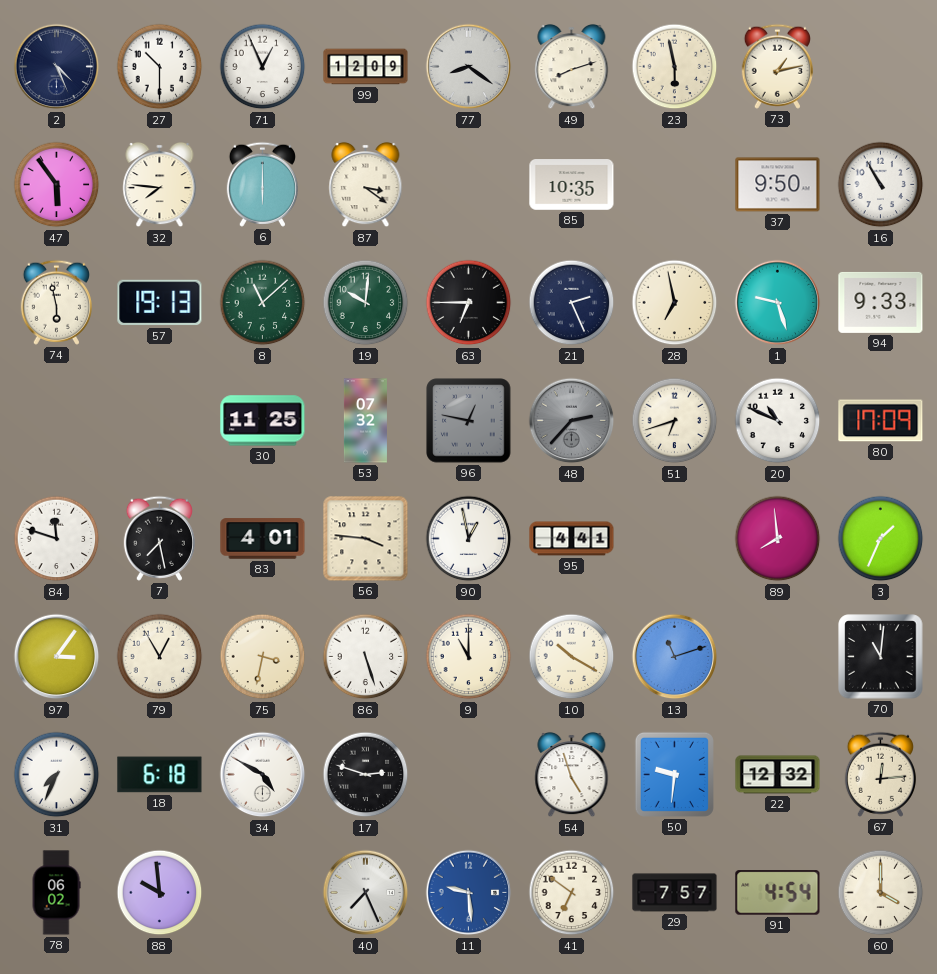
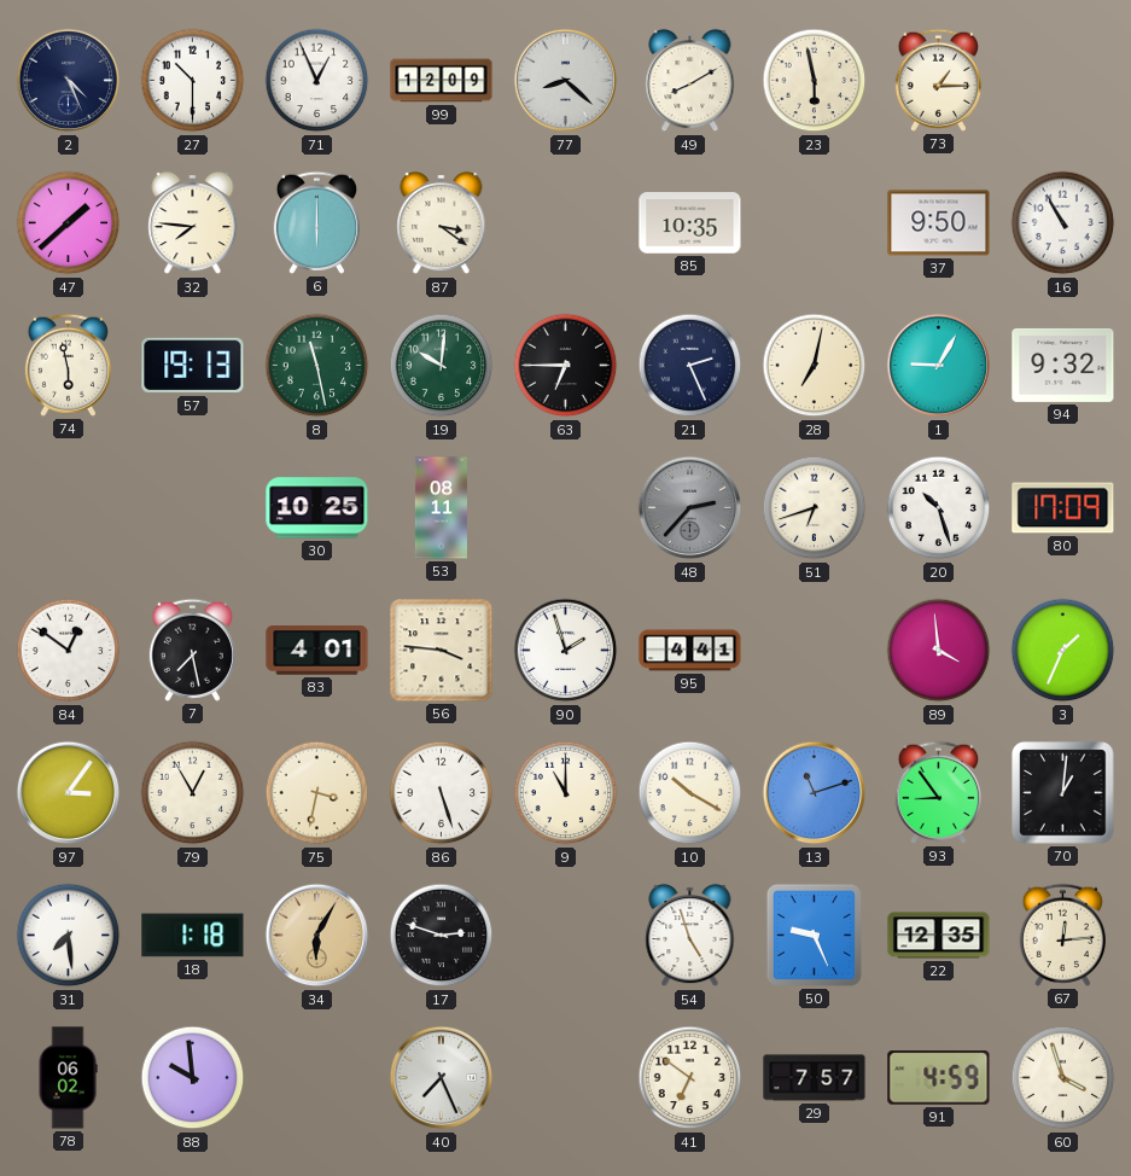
77: 8:21 -> 8:22 (566, 81)
49: 8:12 -> 8:10 (690, 81)
73: 1:13 -> 1:15 (938, 80)
47: 5:54 -> 1:38 (69, 223)
8: 11:08 -> 11:28 (317, 366)
28: 6:58 -> 7:02 (815, 366)
1: 9:27 -> 9:05 (939, 366)
94: 9:33 -> 9:32 (1063, 365)
30: 11:25 -> 10:25 (317, 508)
53: 07:32 -> 08:11 (441, 508)
96: 12:47 -> none (469, 421)
20: 10:49 -> 10:27 (939, 508)
84: 11:48 -> 12:51 (69, 651)
90: 12:58 -> 1:57 (566, 651)
89: 7:59 -> 3:59 (939, 651)
93: none -> 8:54 (938, 792)
70: 11:01 -> 1:01 (1063, 793)
31: 7:34 -> 7:29 (69, 936)
18: 6:18 -> 1:18 (193, 936)
34: 4:50 -> 6:05 (317, 936)
34 dial: white -> champagne (317, 936)
50: 9:31 -> 9:26 (814, 935)
22: 12:32 -> 12:35 (939, 936)
11: 9:29 -> none (469, 893)
91: 4:54 -> 4:59 (939, 1078)
60: 4:00 -> 3:57 (1063, 1078)
